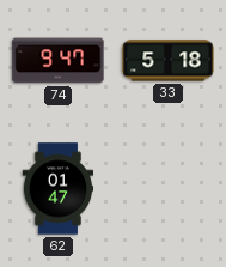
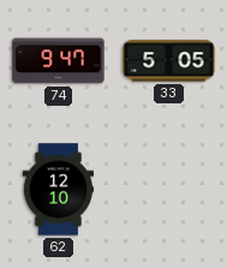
33: 5:18 -> 5:05 (169, 61)
62: 01:47 -> 12:10 (58, 190)
